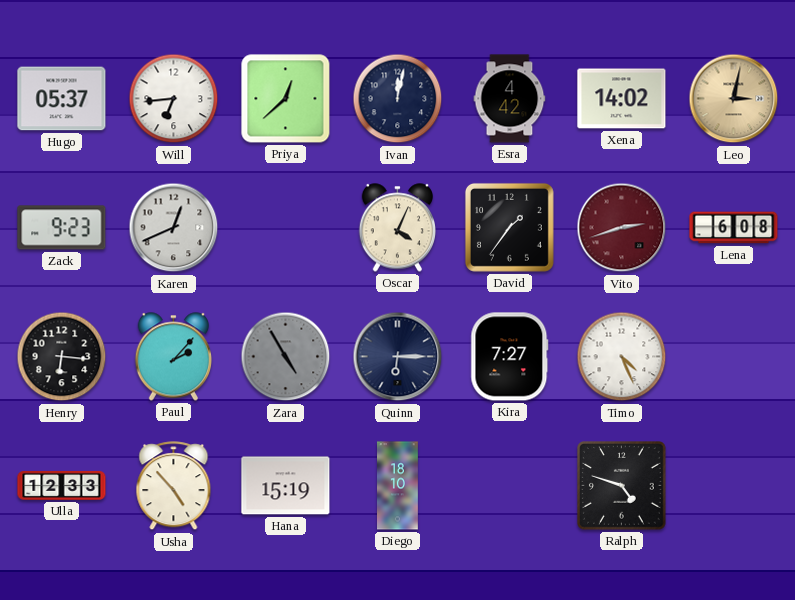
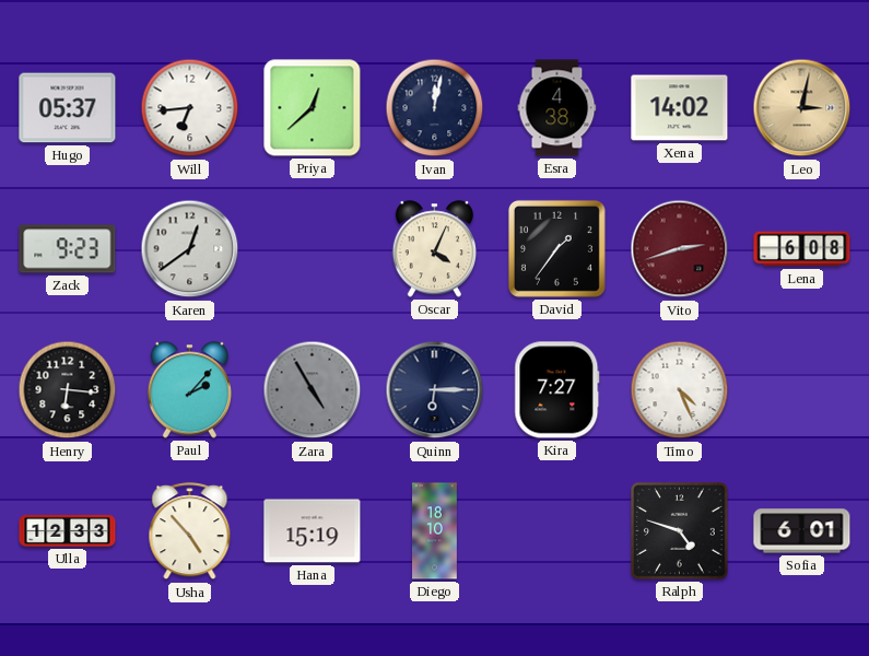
Esra: 4:42 -> 4:38 (557, 108)
Karen: 12:41 -> 12:39 (190, 249)
Sofia: none -> 6:01 (802, 531)
